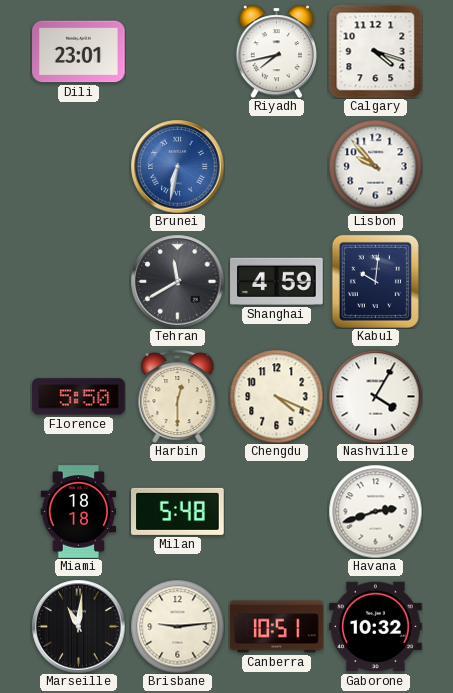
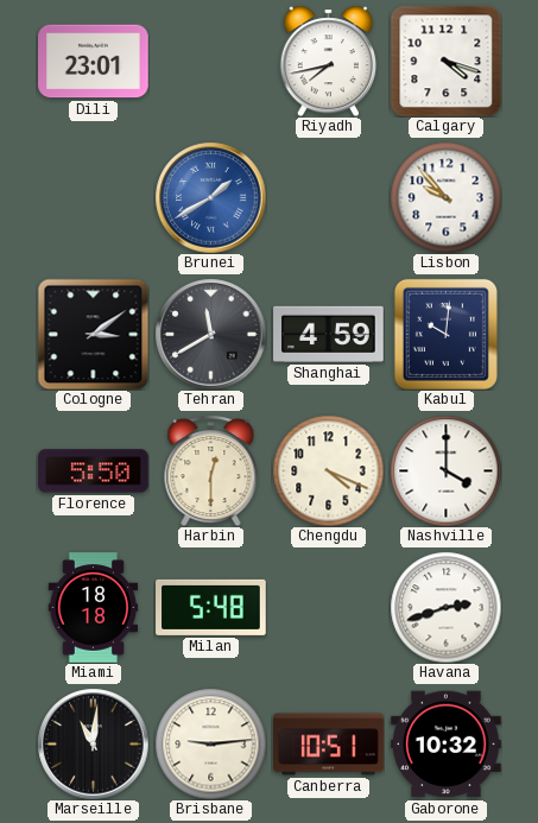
Brunei: 6:32 -> 1:40 (210, 197)
Cologne: none -> 3:09 (93, 334)
Nashville: 4:05 -> 4:00 (445, 470)
